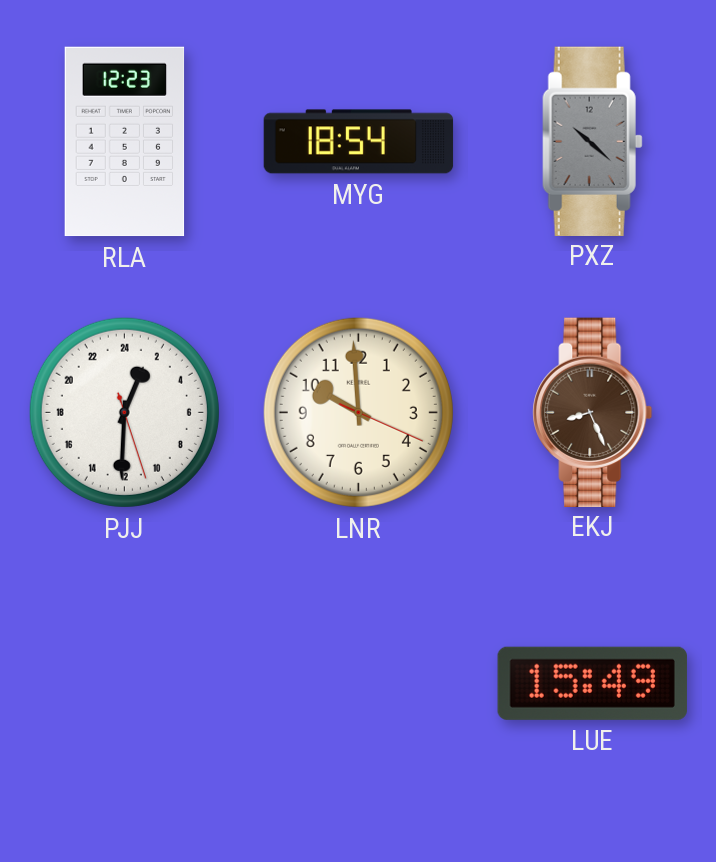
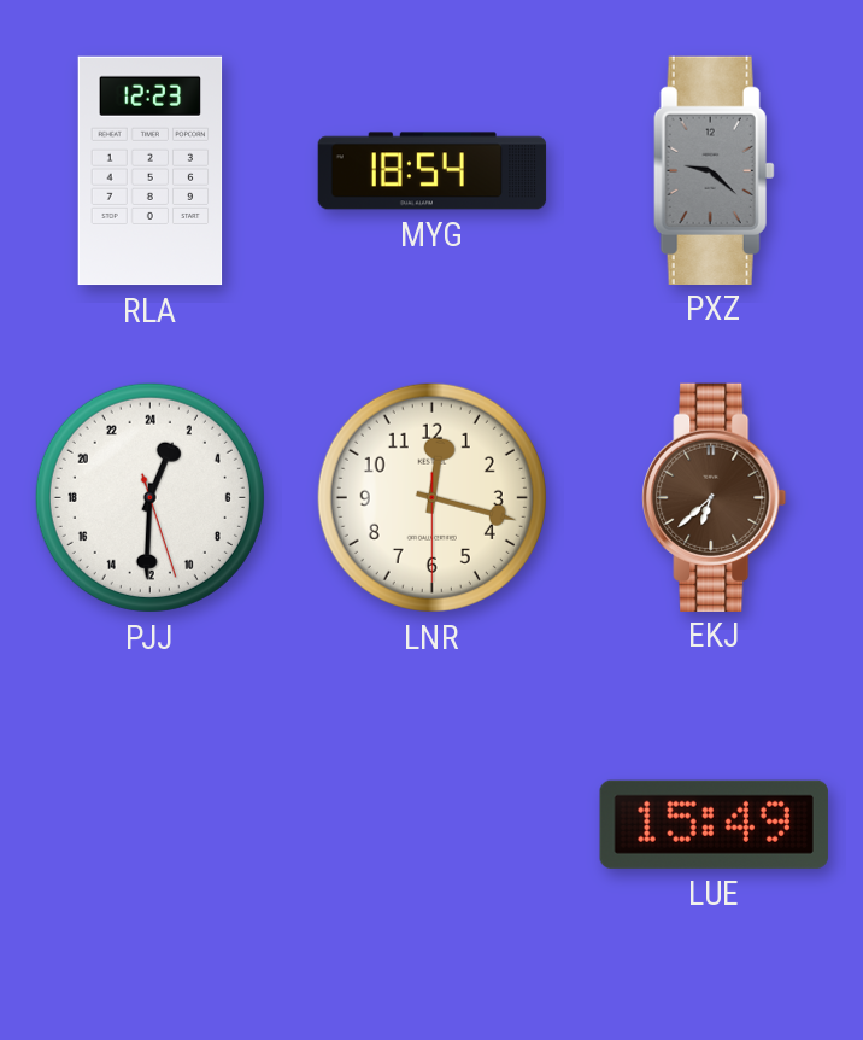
PXZ: 10:22 -> 9:22 (714, 170)
LNR: 9:59 -> 12:17 (431, 497)
EKJ: 8:26 -> 6:38 (715, 497)
